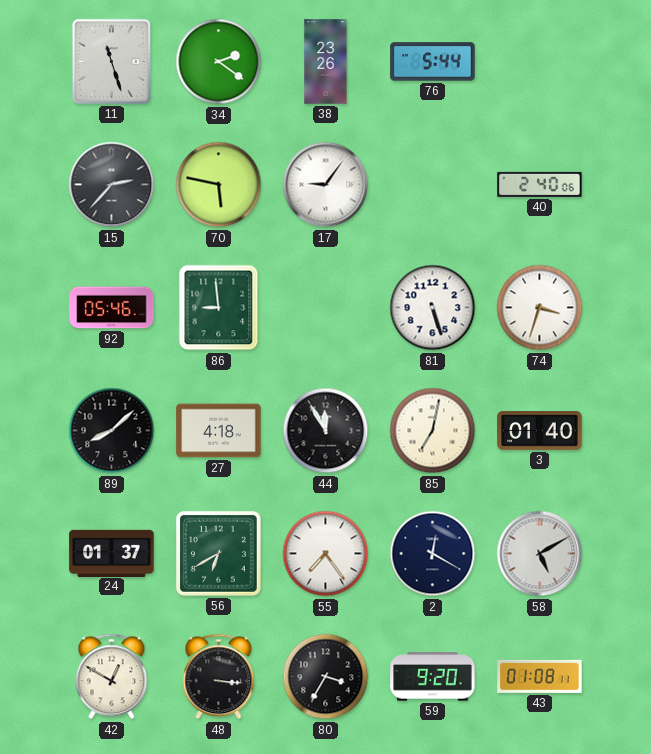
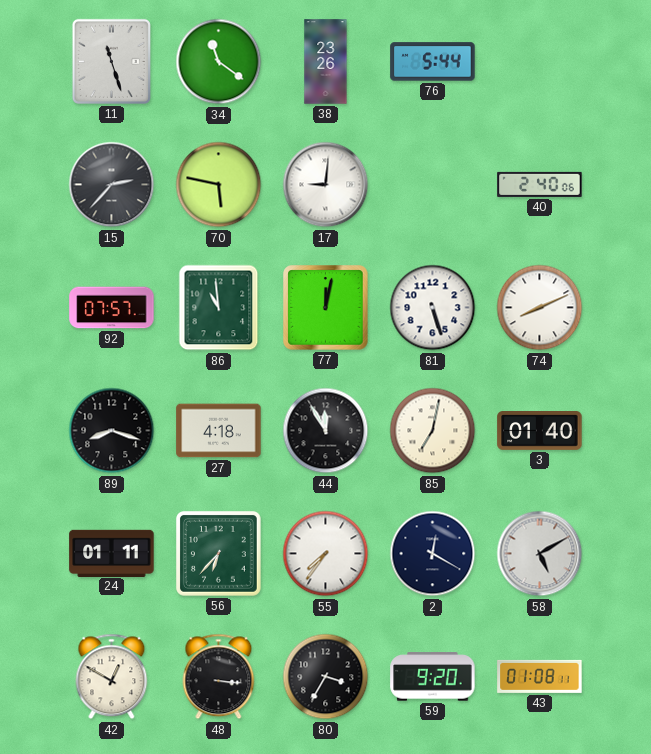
34: 2:21 -> 11:21 (219, 62)
17: 9:06 -> 9:01 (326, 185)
92: 05:46 -> 07:57 (112, 308)
86: 8:59 -> 10:59 (219, 308)
77: none -> 12:02 (326, 308)
74: 3:33 -> 8:11 (540, 308)
89: 8:08 -> 8:18 (112, 431)
24: 01:37 -> 01:11 (112, 553)
56: 6:40 -> 6:37 (219, 554)
55: 7:24 -> 7:36 (326, 554)
